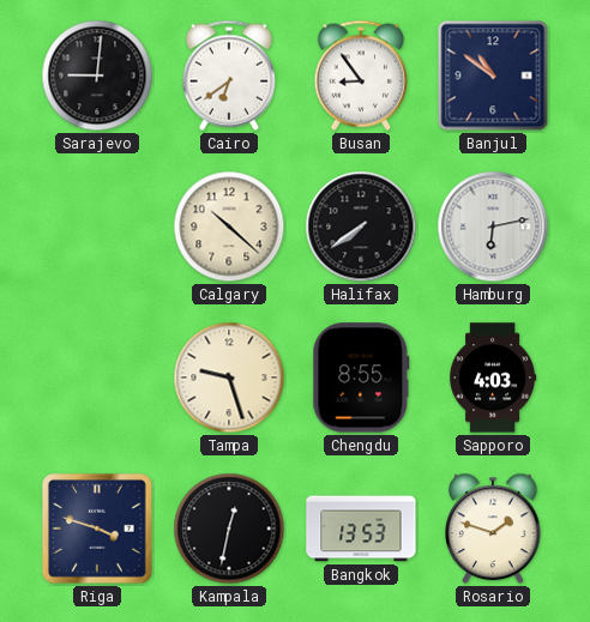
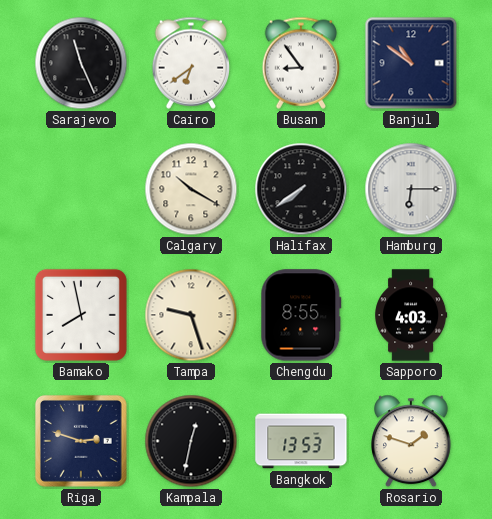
Sarajevo: 9:01 -> 11:26 (81, 63)
Calgary: 10:22 -> 10:20 (191, 189)
Hamburg: 6:13 -> 6:15 (411, 189)
Bamako: none -> 7:58 (81, 315)
Riga: 3:48 -> 2:48 (81, 441)
